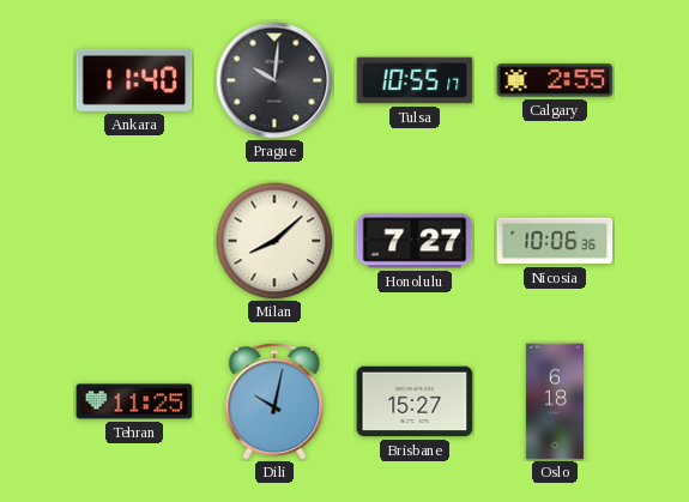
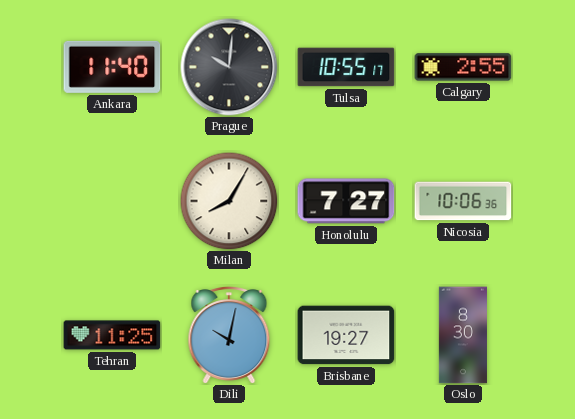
Milan: 8:08 -> 8:05 (229, 201)
Brisbane: 15:27 -> 19:27 (346, 335)
Oslo: 6:18 -> 8:30 (463, 335)
